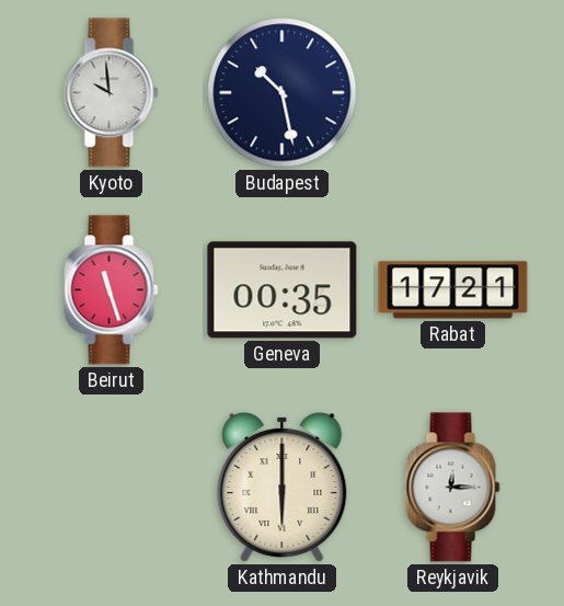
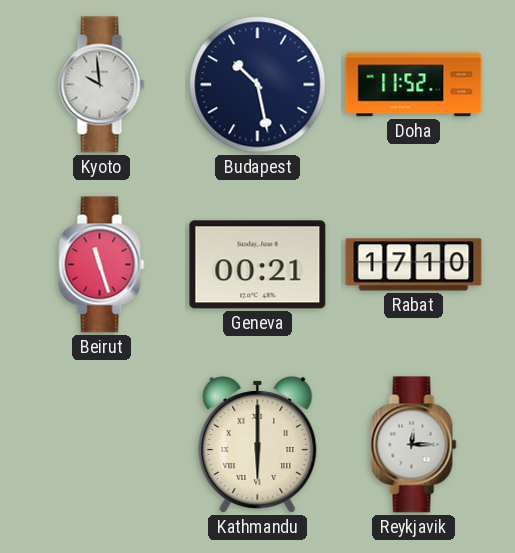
Doha: none -> 11:52 (414, 85)
Geneva: 00:35 -> 00:21 (258, 265)
Rabat: 17:21 -> 17:10 (414, 265)
